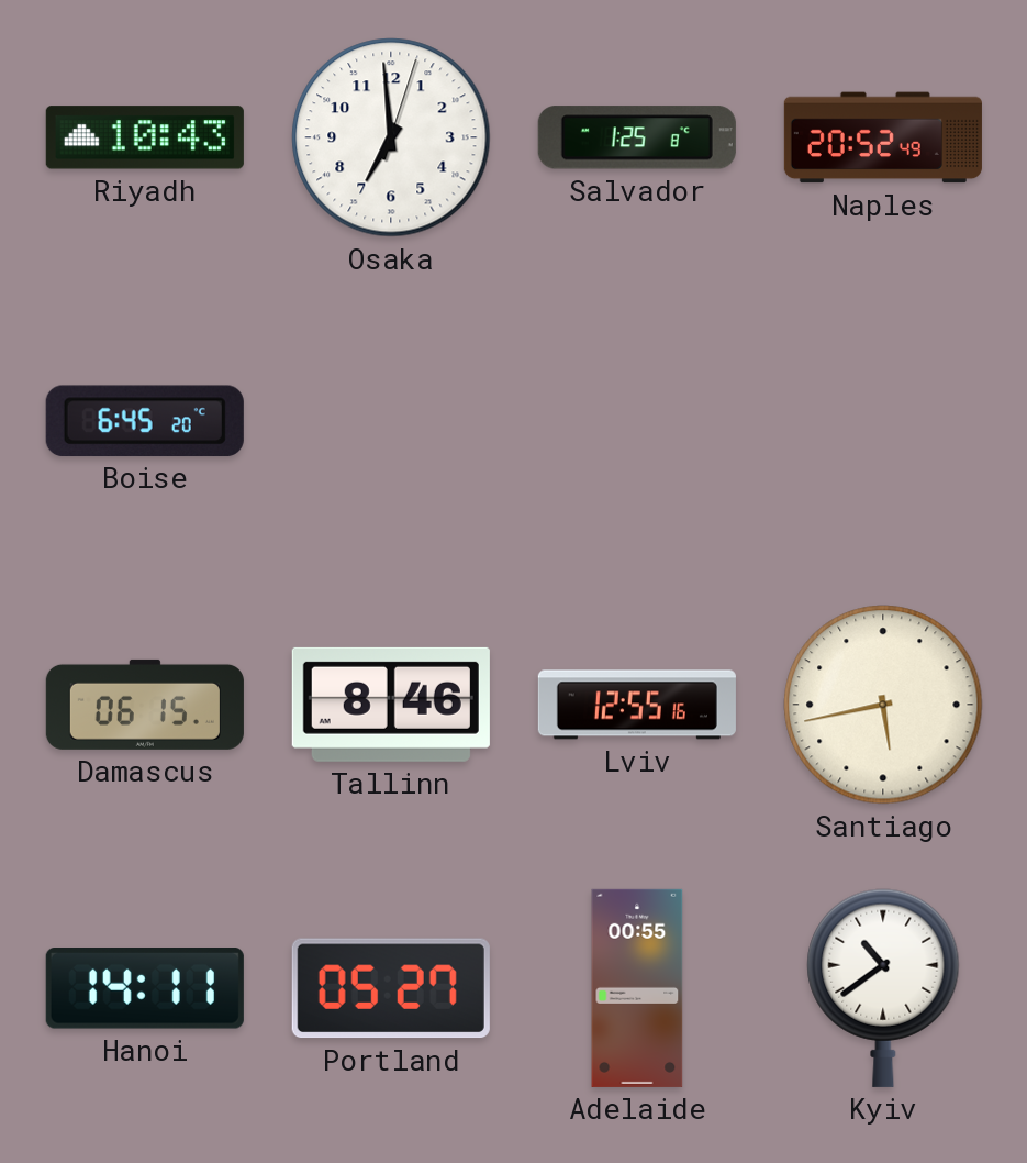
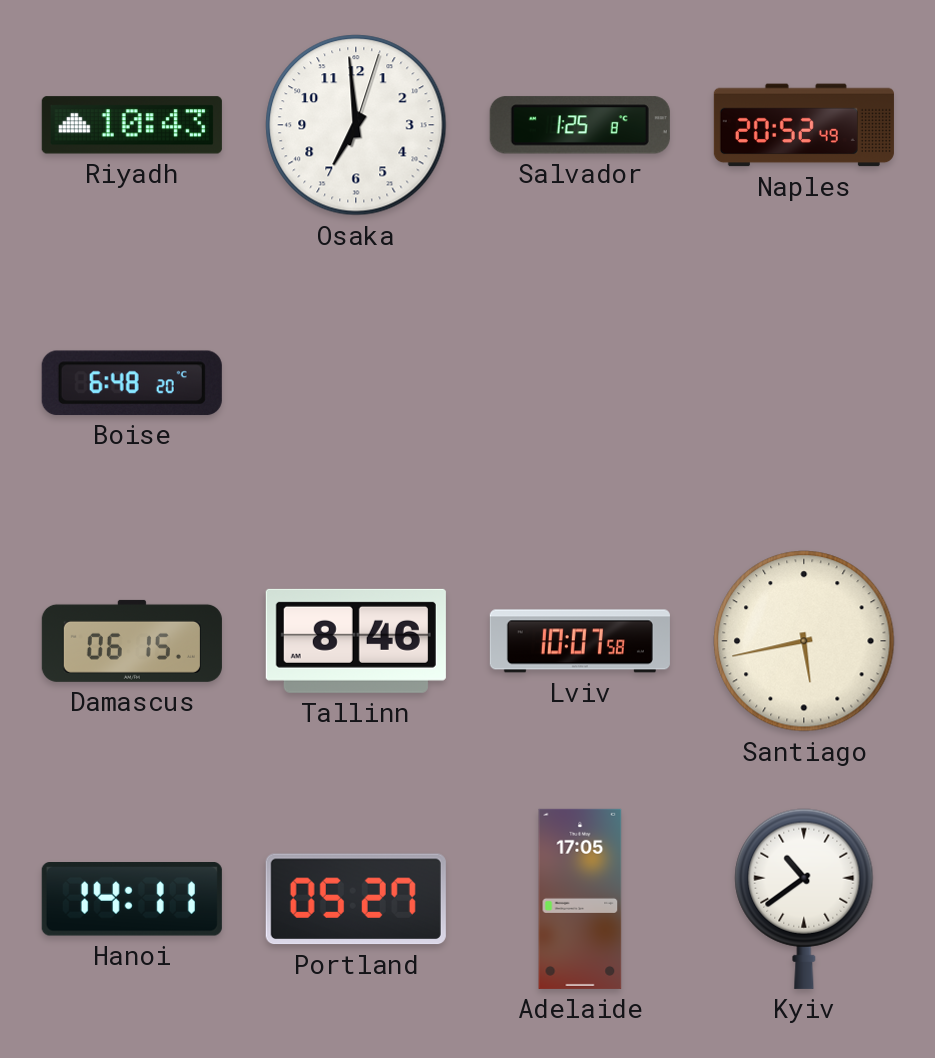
Boise: 6:45 -> 6:48 (132, 383)
Lviv: 12:55 -> 10:07 (580, 641)
Adelaide: 00:55 -> 17:05 (580, 899)
